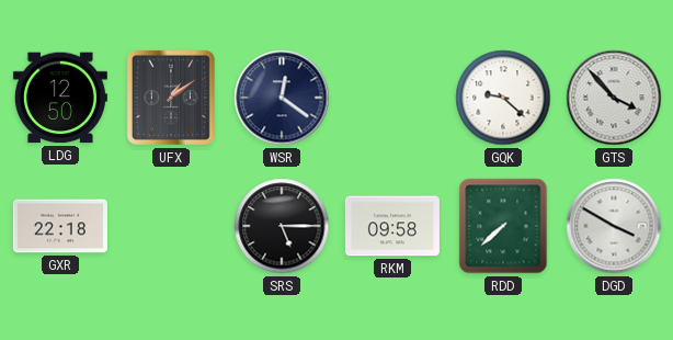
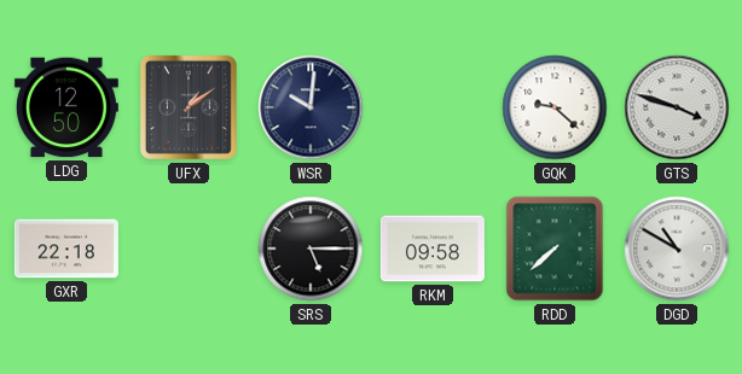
WSR: 12:21 -> 10:01 (311, 107)
GTS: 3:53 -> 3:48 (677, 107)
DGD: 3:50 -> 10:50 (677, 249)
